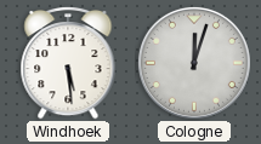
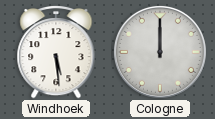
Cologne: 12:03 -> 12:00 (160, 52)
